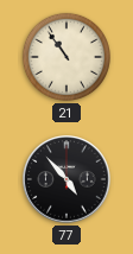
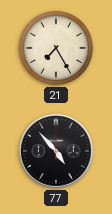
21: 10:54 -> 7:25 (56, 48)
